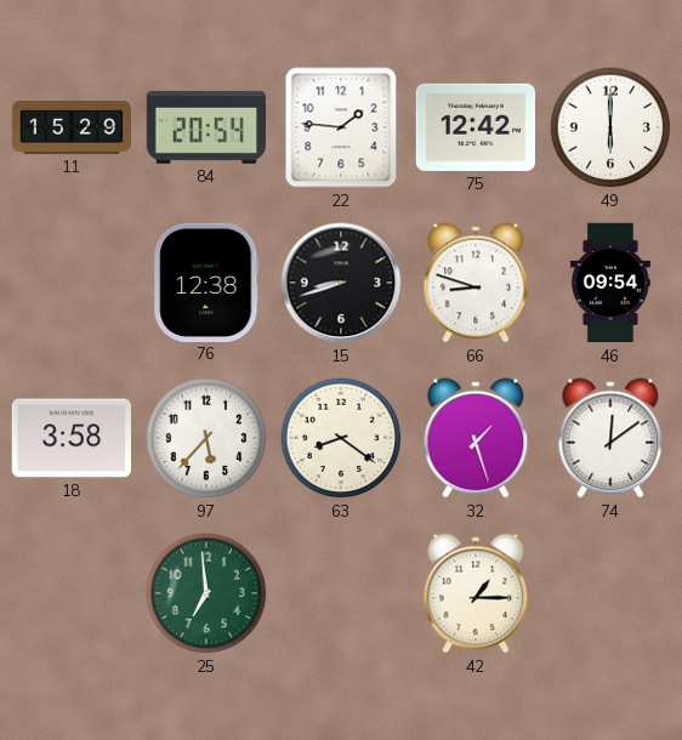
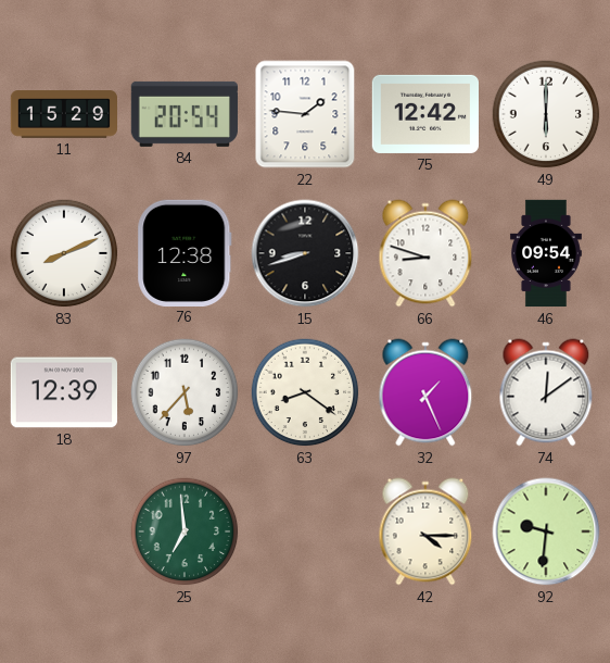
83: none -> 8:11 (64, 253)
18: 3:58 -> 12:39 (63, 392)
32: 1:27 -> 1:26 (425, 392)
42: 1:15 -> 4:15 (425, 531)
92: none -> 9:31 (546, 531)
